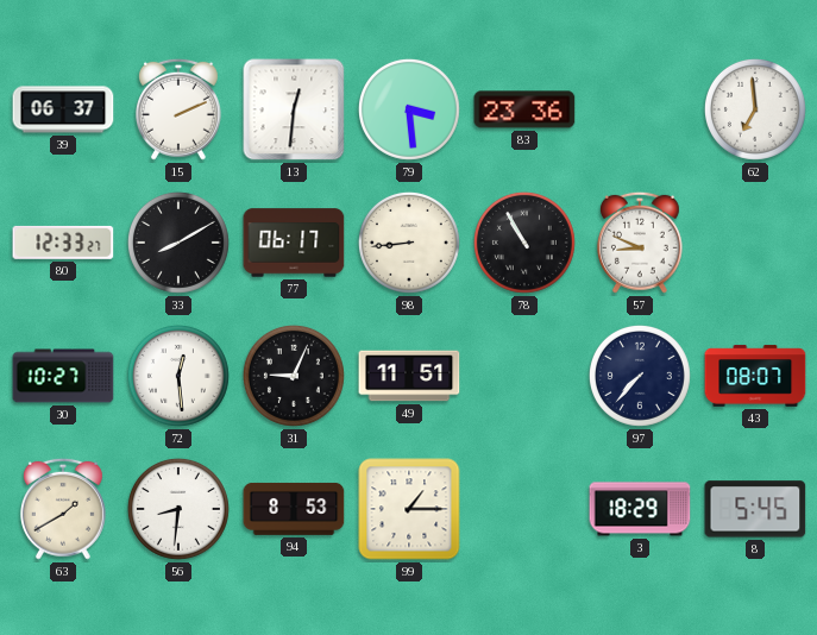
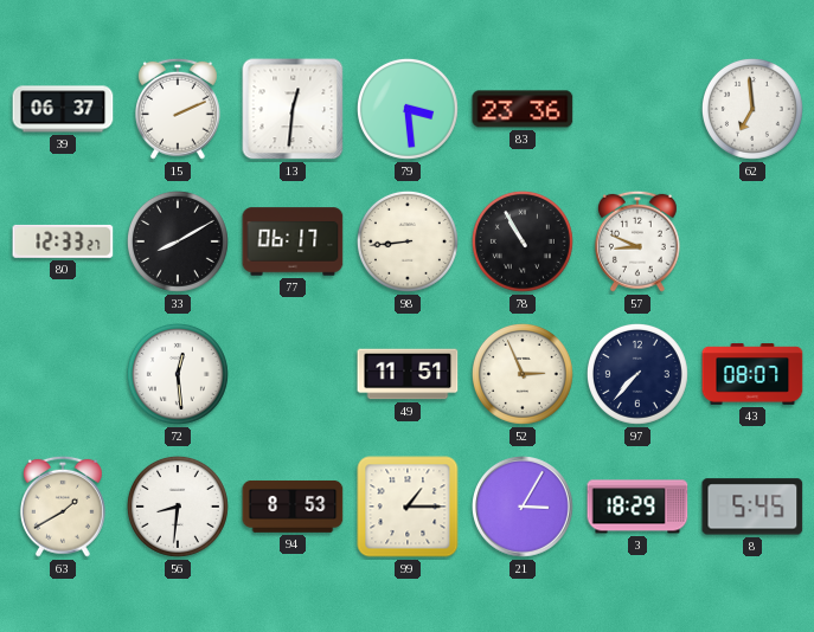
30: 10:27 -> none (63, 376)
31: 9:04 -> none (294, 376)
52: none -> 2:56 (523, 374)
21: none -> 3:05 (524, 508)
